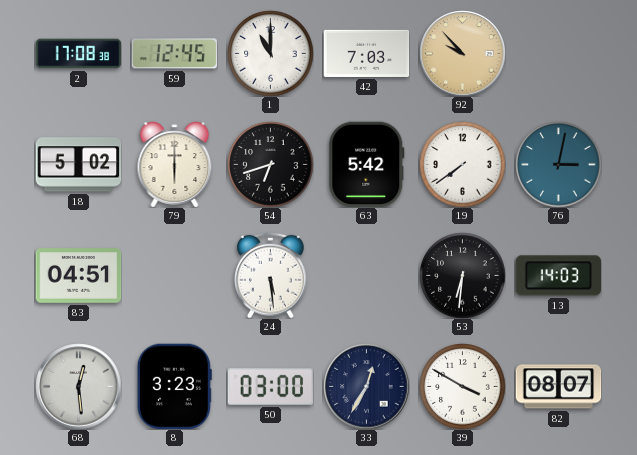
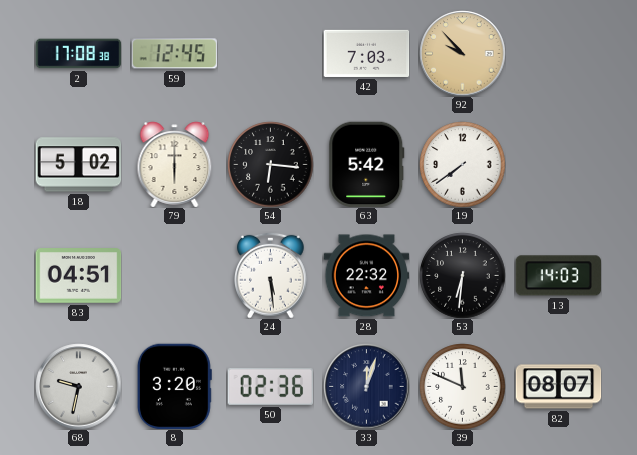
1: 11:00 -> none (270, 53)
54: 6:42 -> 6:16 (270, 164)
76: 3:02 -> none (558, 164)
28: none -> 22:32 (366, 276)
68: 12:29 -> 9:32 (78, 386)
8: 3:23 -> 3:20 (174, 386)
50: 03:00 -> 02:36 (270, 386)
33: 12:35 -> 12:03 (366, 386)
39: 3:50 -> 11:49 (462, 386)
